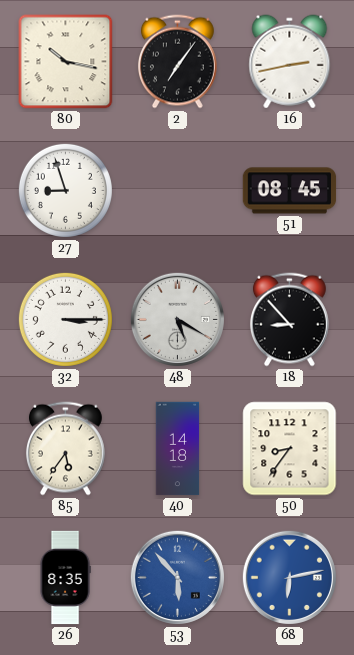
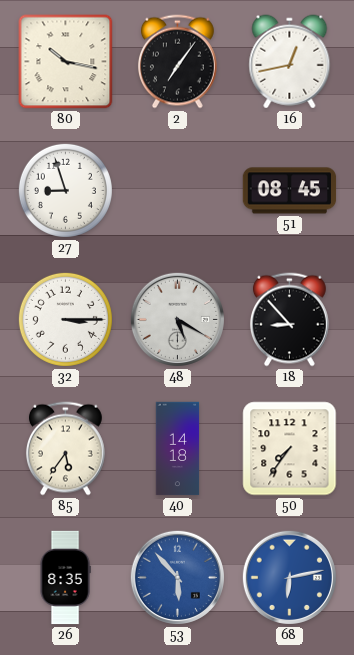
16: 2:43 -> 12:43 (290, 62)
50: 8:36 -> 7:36 (290, 449)
